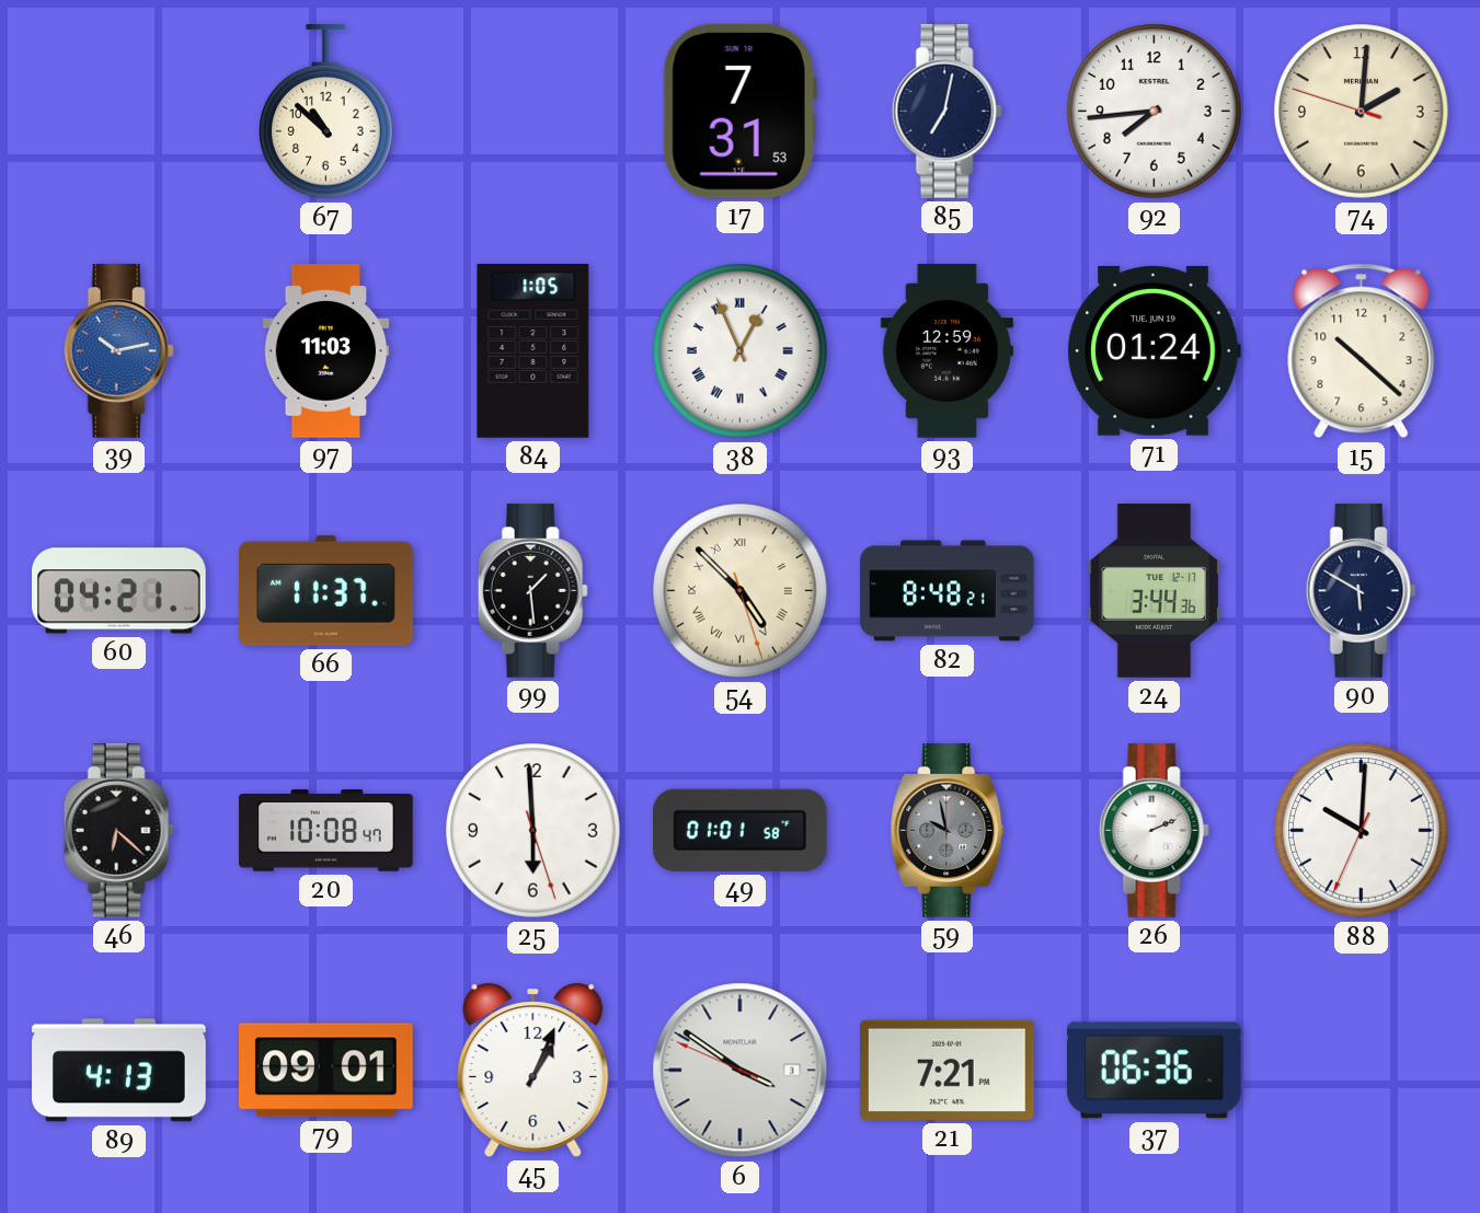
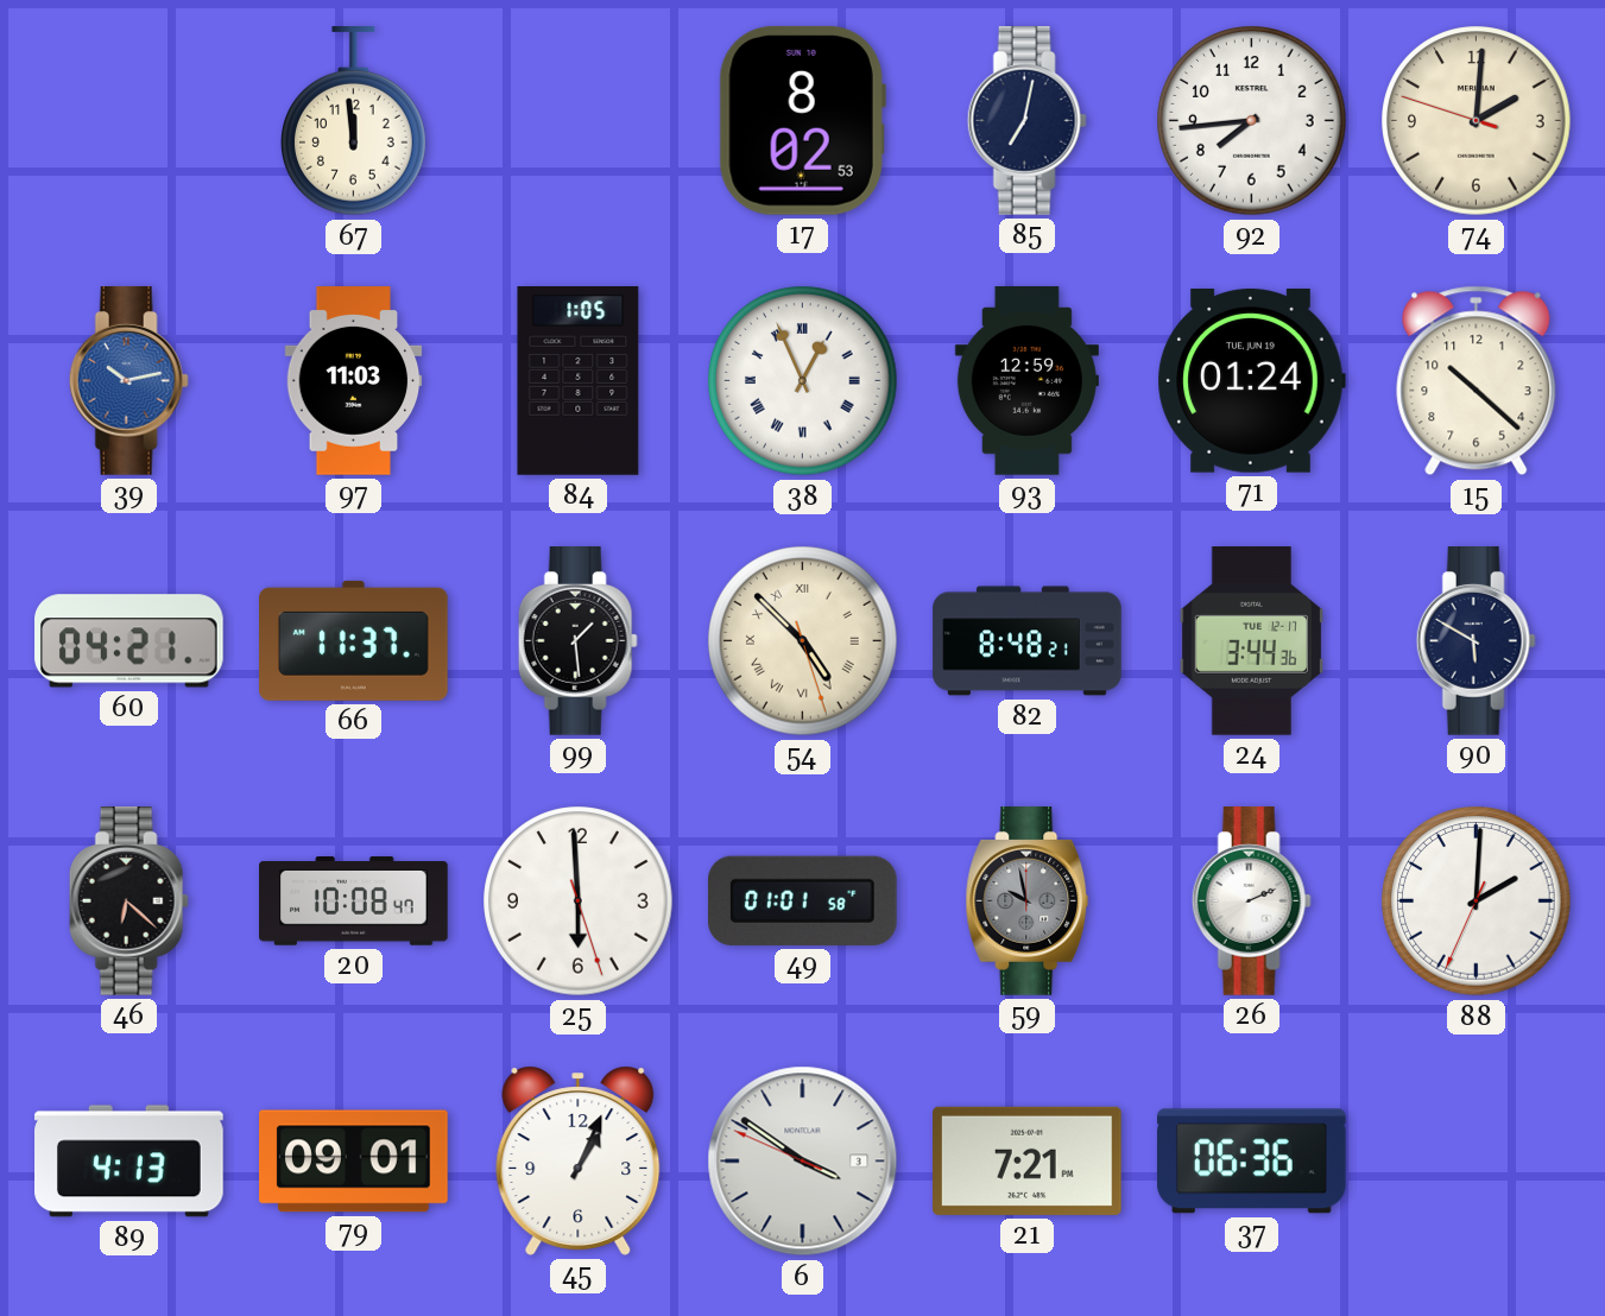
67: 10:52 -> 11:59 (354, 122)
17: 7:31 -> 8:02 (802, 120)
88: 10:00 -> 2:00 (1477, 901)
